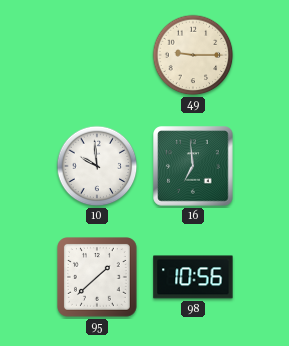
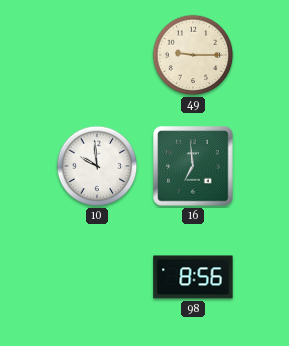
95: 1:38 -> none (98, 278)
98: 10:56 -> 8:56 (193, 277)
